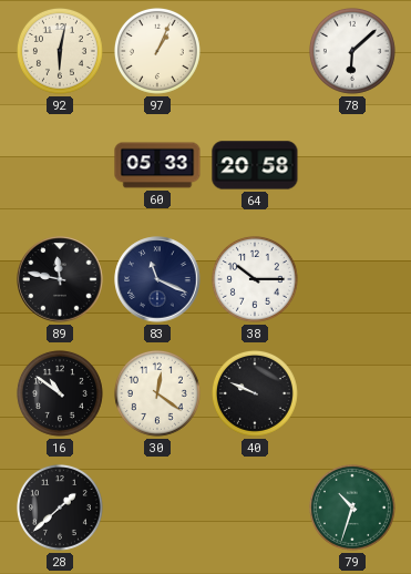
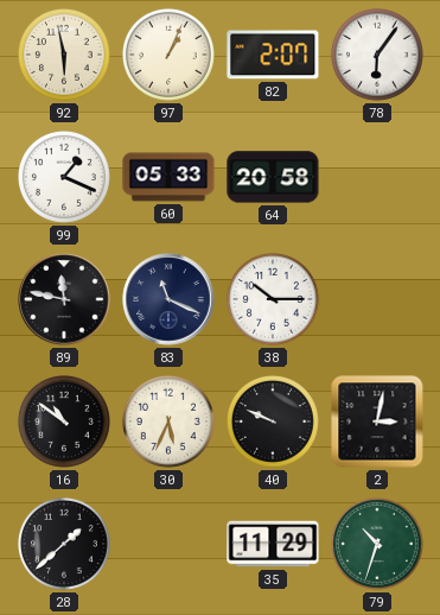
92: 6:02 -> 5:58 (64, 55)
82: none -> 2:07 (273, 55)
78: 6:08 -> 6:06 (377, 55)
99: none -> 1:19 (64, 177)
30: 12:21 -> 5:34 (168, 421)
2: none -> 3:02 (377, 421)
35: none -> 11:29 (273, 544)
